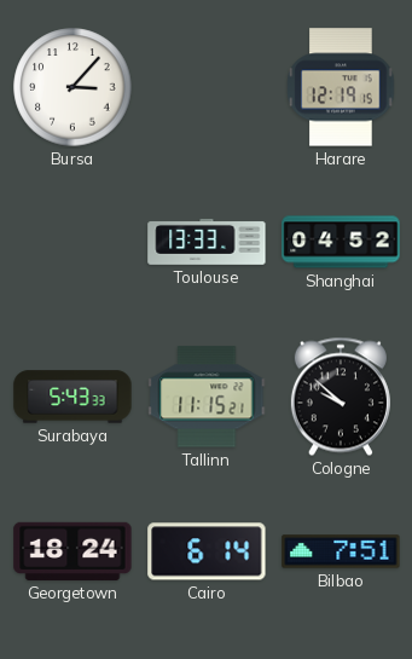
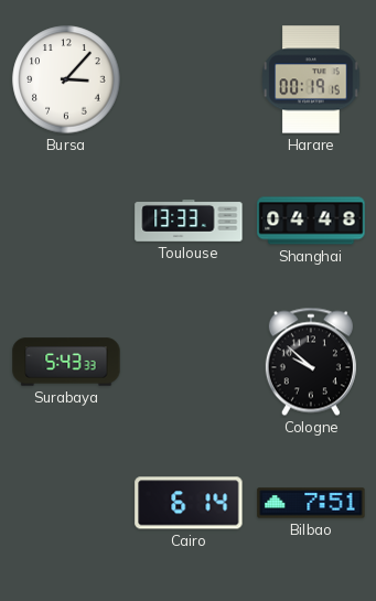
Harare: 12:19 -> 00:19 (311, 79)
Shanghai: 04:52 -> 04:48 (311, 221)
Tallinn: 11:15 -> none (207, 397)
Georgetown: 18:24 -> none (72, 551)
